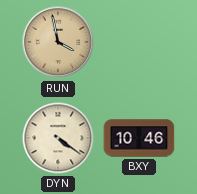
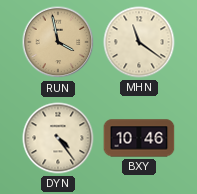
MHN: none -> 11:21 (139, 42)
DYN: 4:21 -> 4:24 (58, 138)
